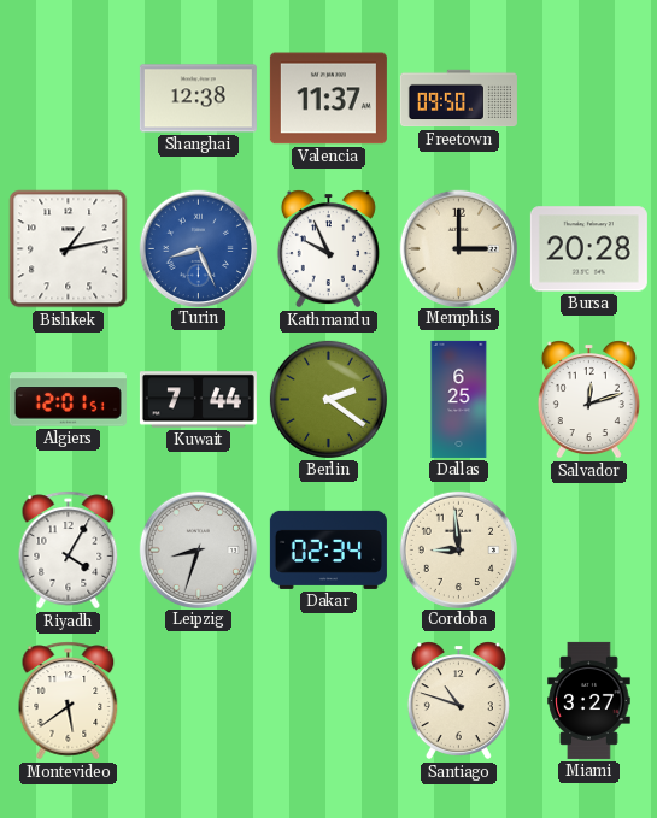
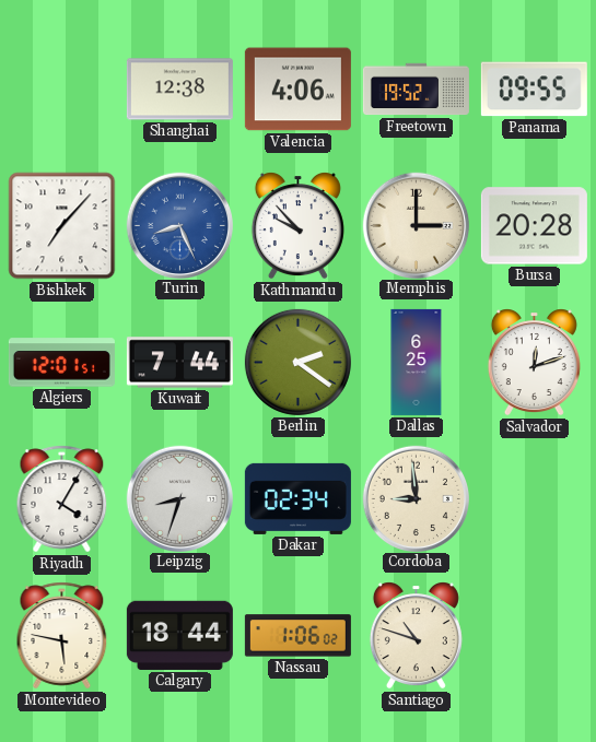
Valencia: 11:37 -> 4:06 (297, 90)
Freetown: 09:50 -> 19:52 (416, 90)
Panama: none -> 09:55 (534, 90)
Bishkek: 1:13 -> 7:07 (62, 226)
Kathmandu: 9:56 -> 9:53 (297, 226)
Montevideo: 5:39 -> 5:47 (62, 636)
Calgary: none -> 18:44 (179, 635)
Nassau: none -> 1:06 (297, 636)
Miami: 3:27 -> none (589, 700)
